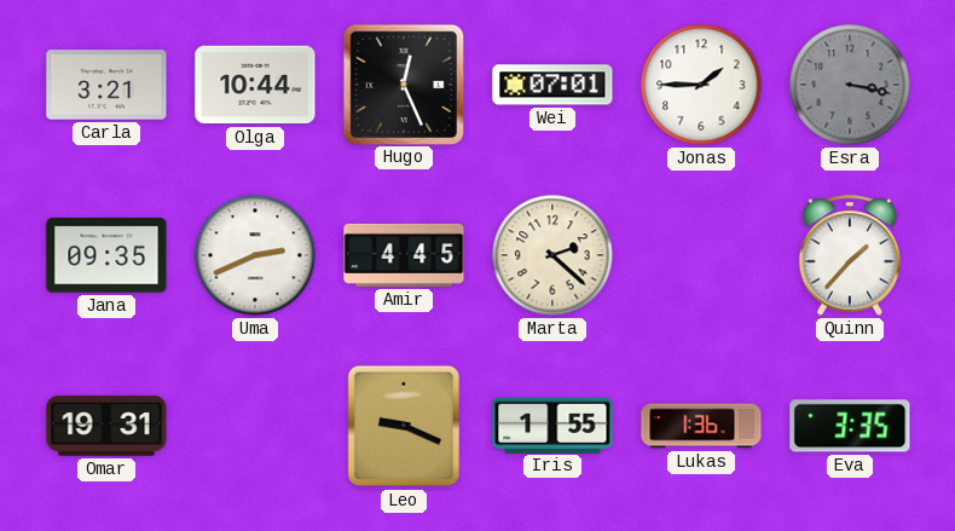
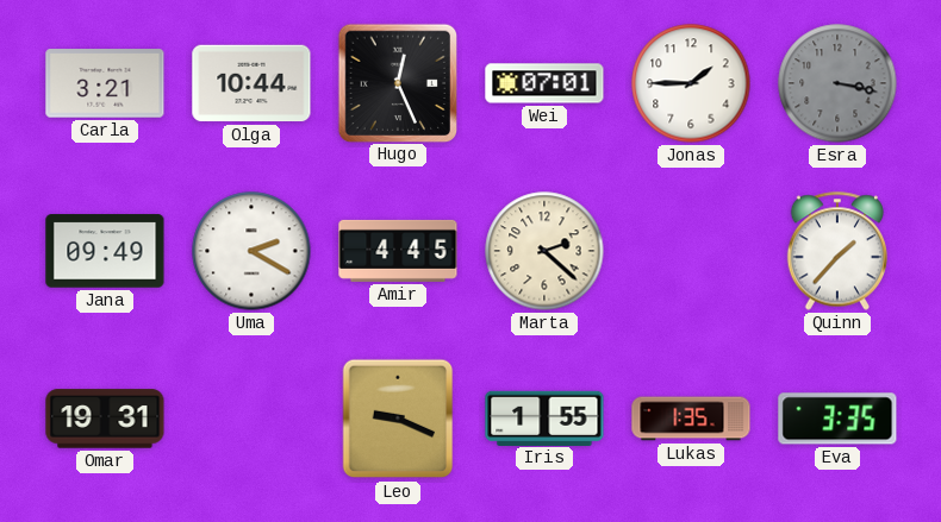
Jana: 09:35 -> 09:49 (105, 251)
Uma: 2:41 -> 2:20 (251, 251)
Lukas: 1:36 -> 1:35 (691, 419)
